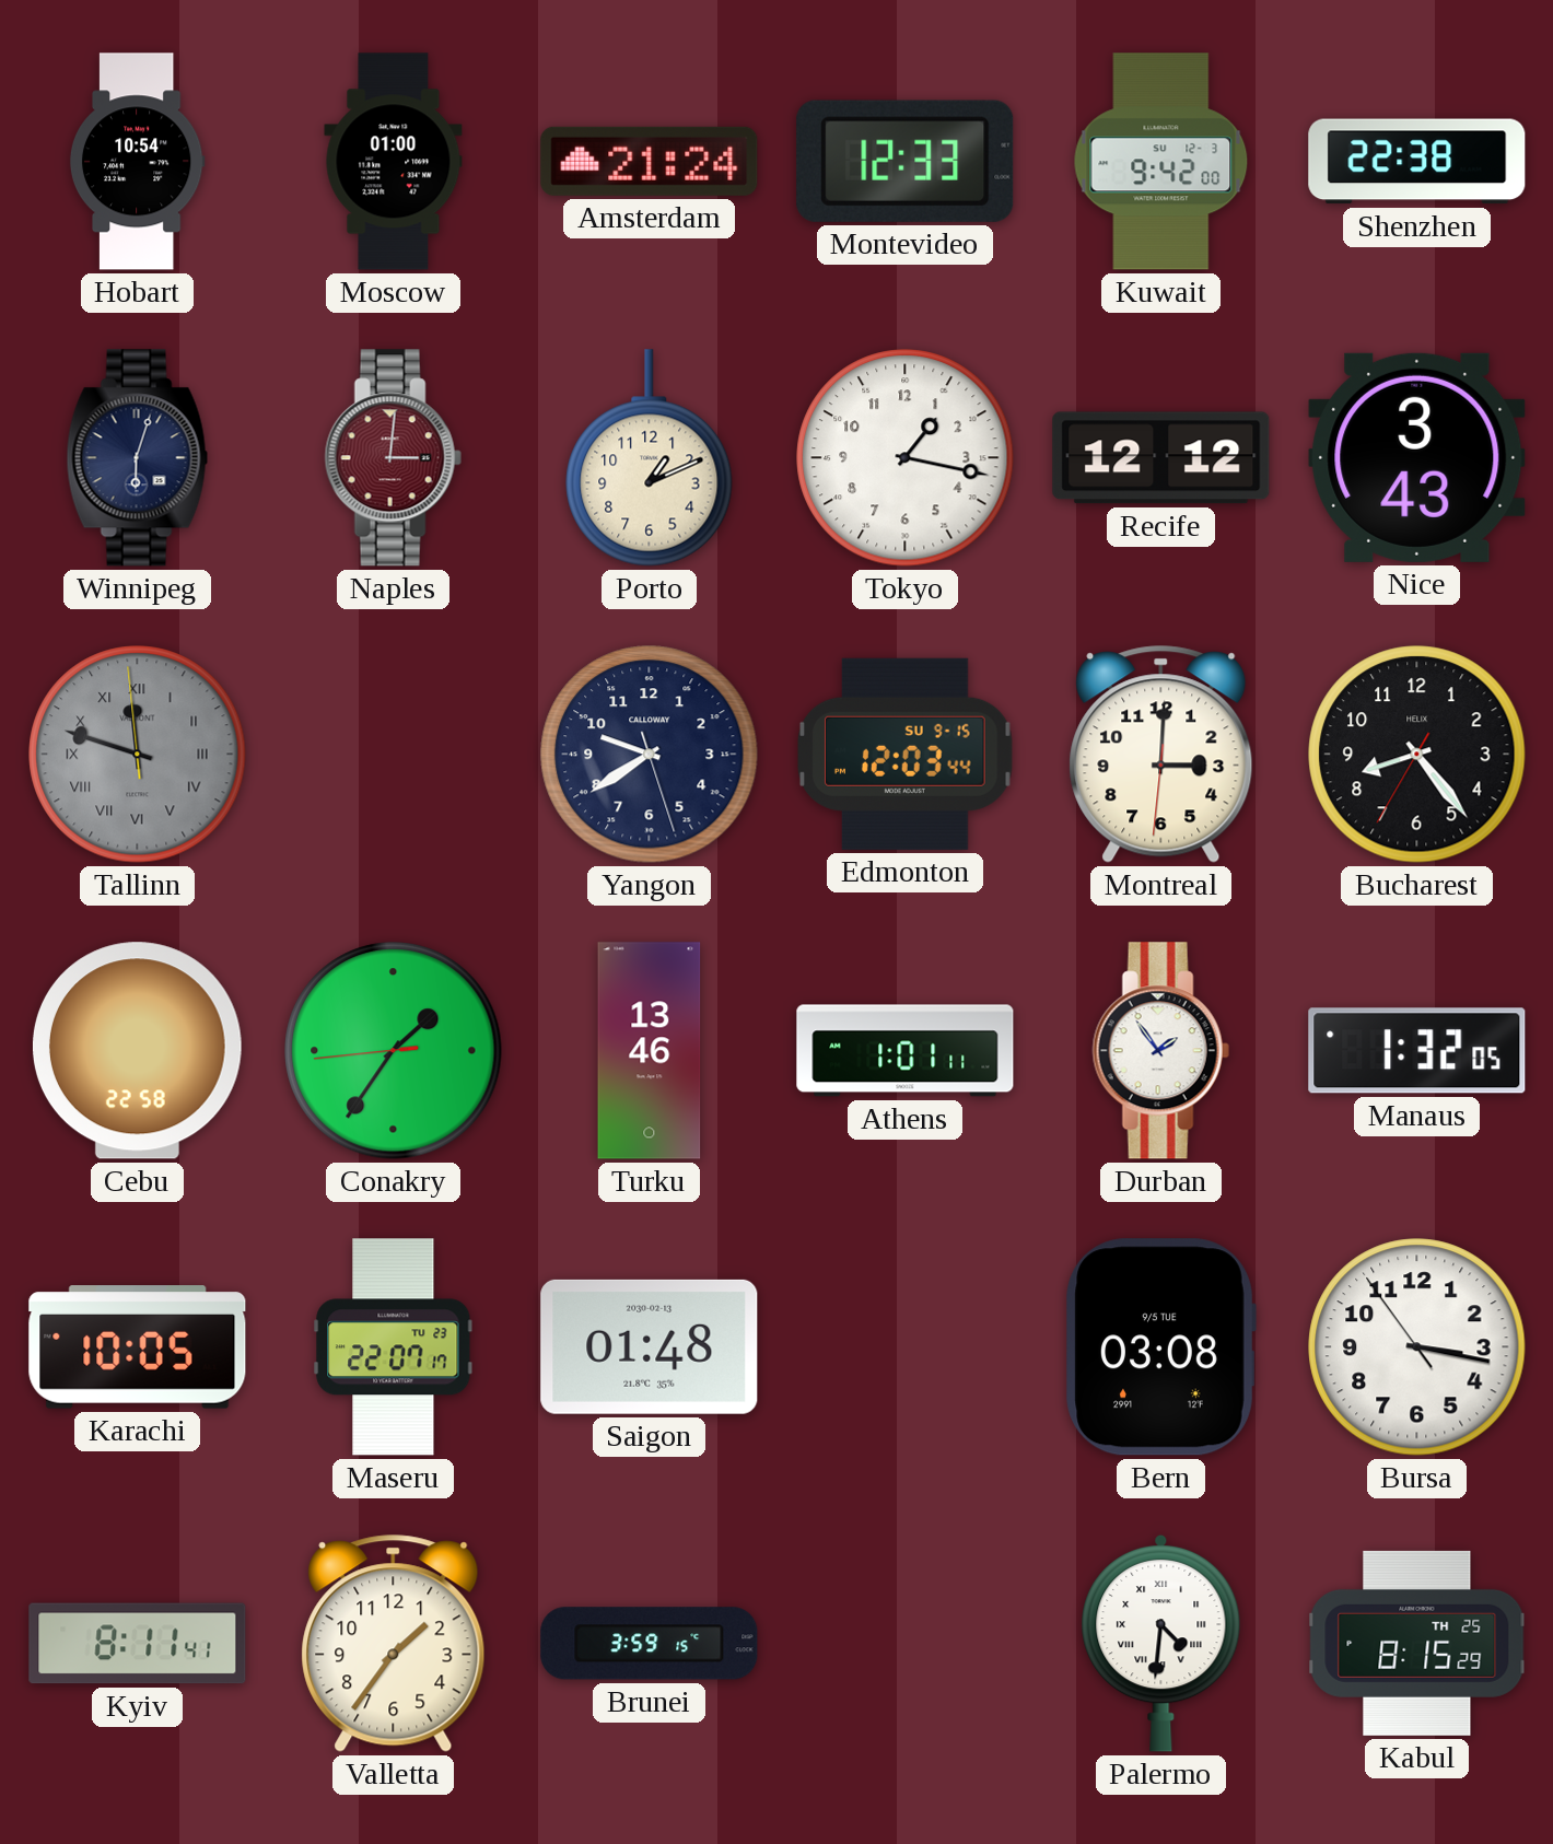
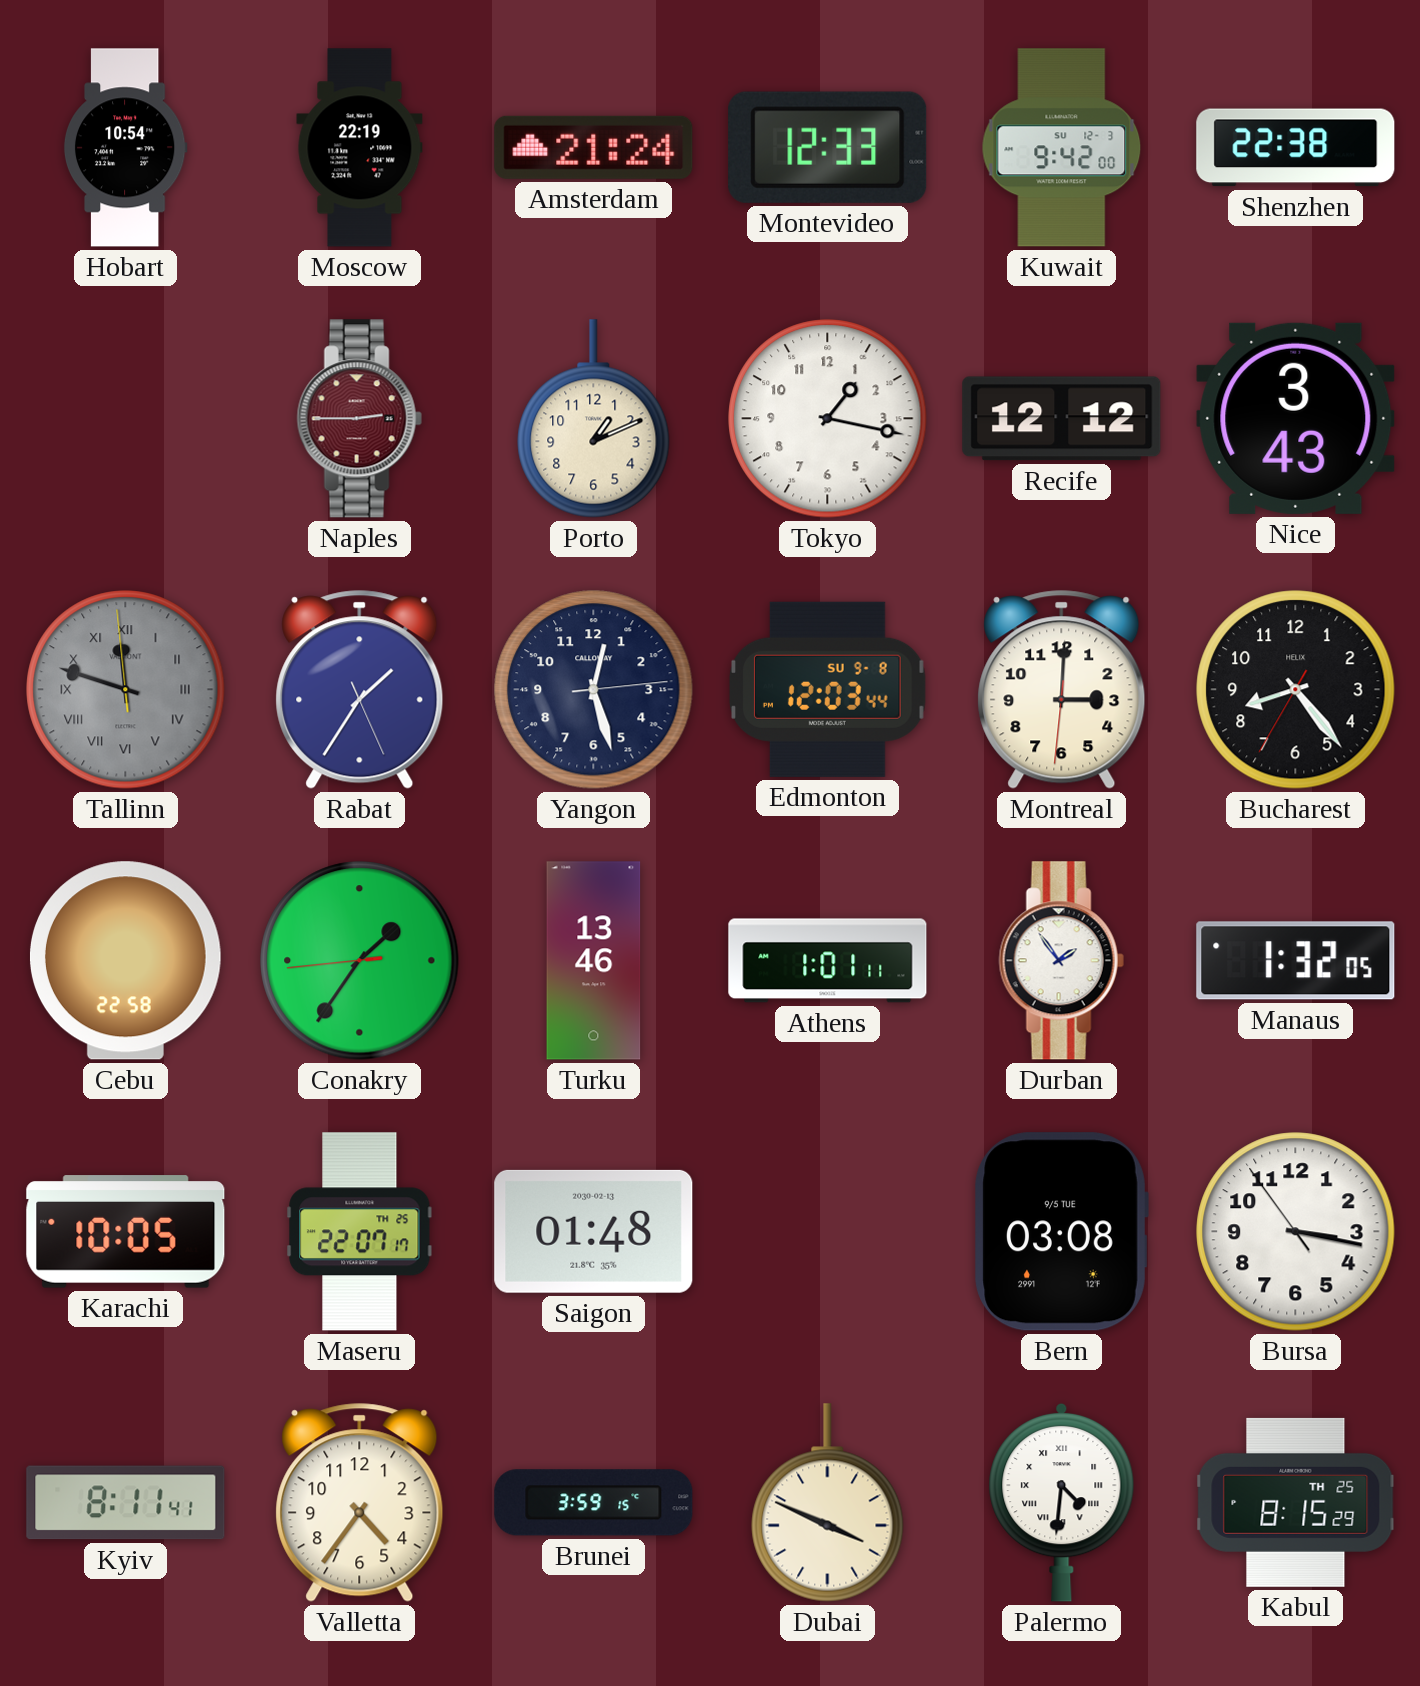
Moscow: 01:00 -> 22:19 (360, 148)
Winnipeg: 6:03 -> none (137, 458)
Naples: 3:01 -> 2:45 (359, 419)
Rabat: none -> 1:35 (360, 689)
Yangon: 9:39 -> 12:27 (594, 690)
Edmonton date: SU 9-15 -> SU 9-8 (828, 689)
Maseru date: TU 23 -> TH 25 (360, 1232)
Valletta: 1:36 -> 4:36 (360, 1502)
Dubai: none -> 3:49 (828, 1503)
